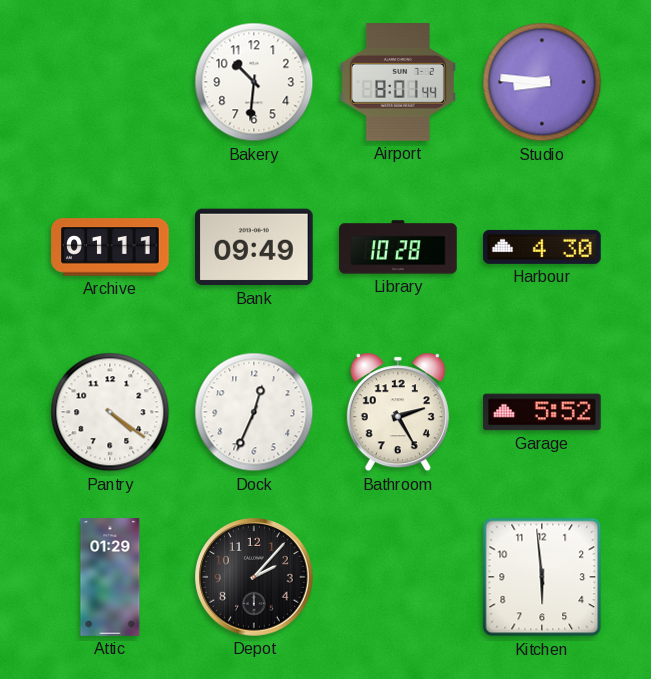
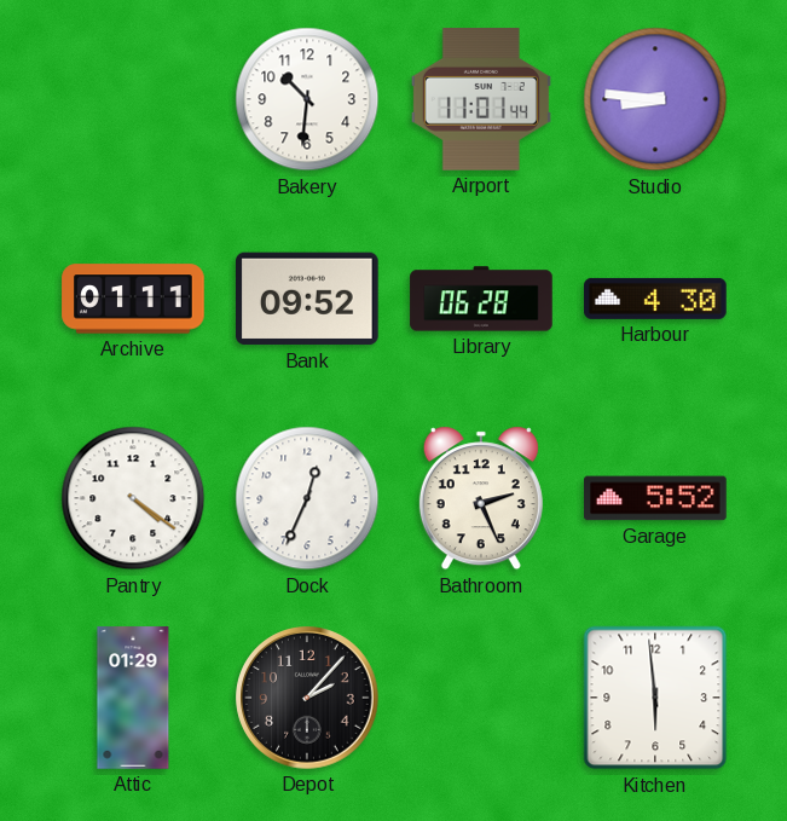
Airport: 8:01 -> 11:01 (481, 99)
Bank: 09:49 -> 09:52 (308, 299)
Library: 10:28 -> 06:28 (481, 299)
Bathroom: 2:25 -> 2:26 (481, 498)
